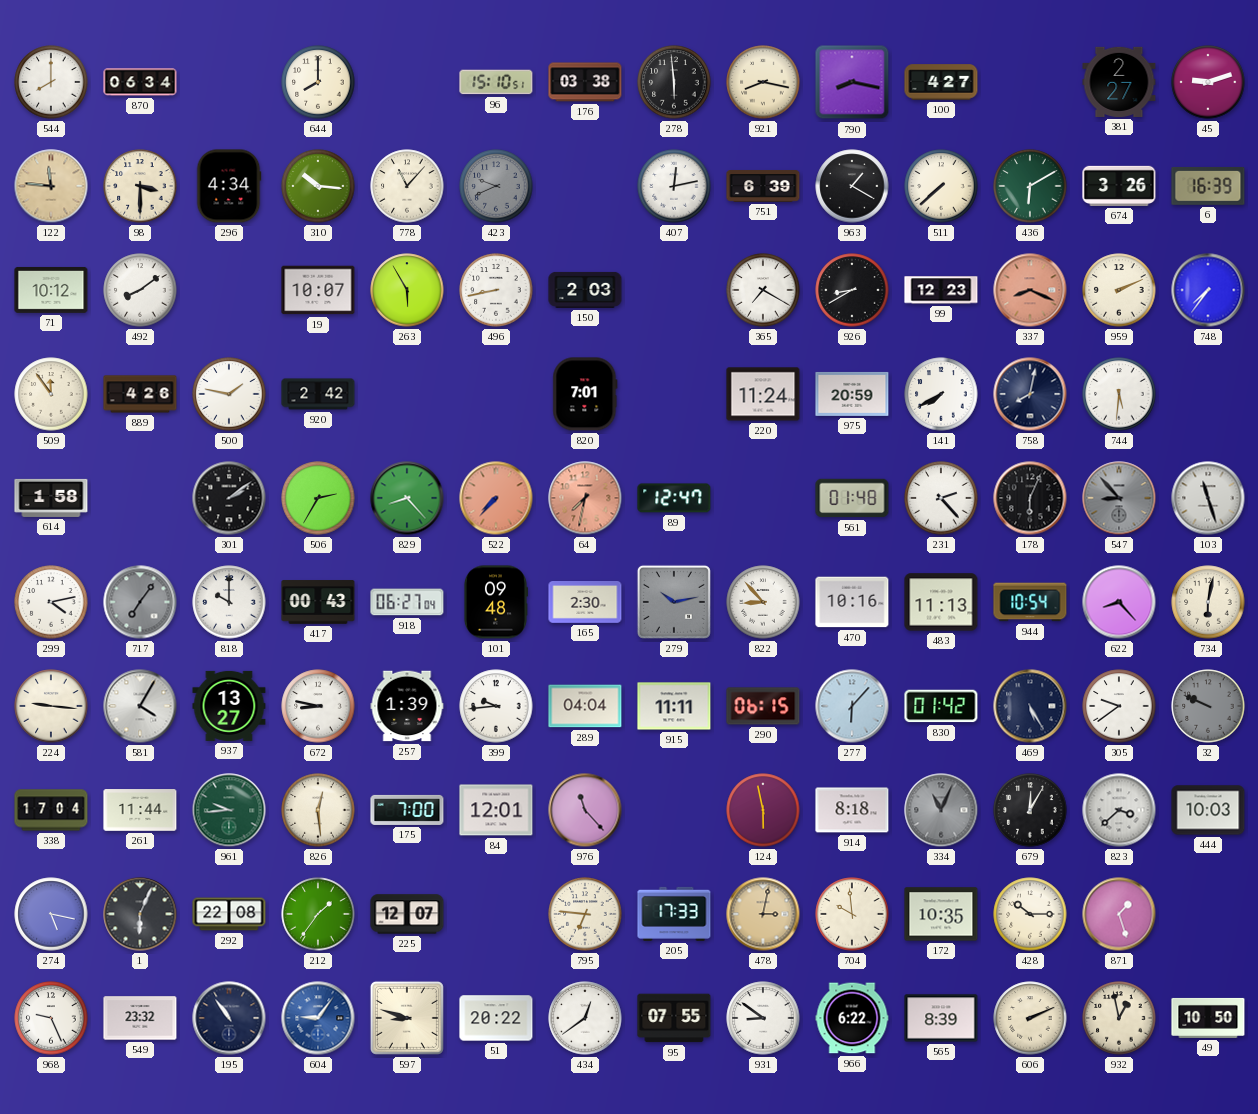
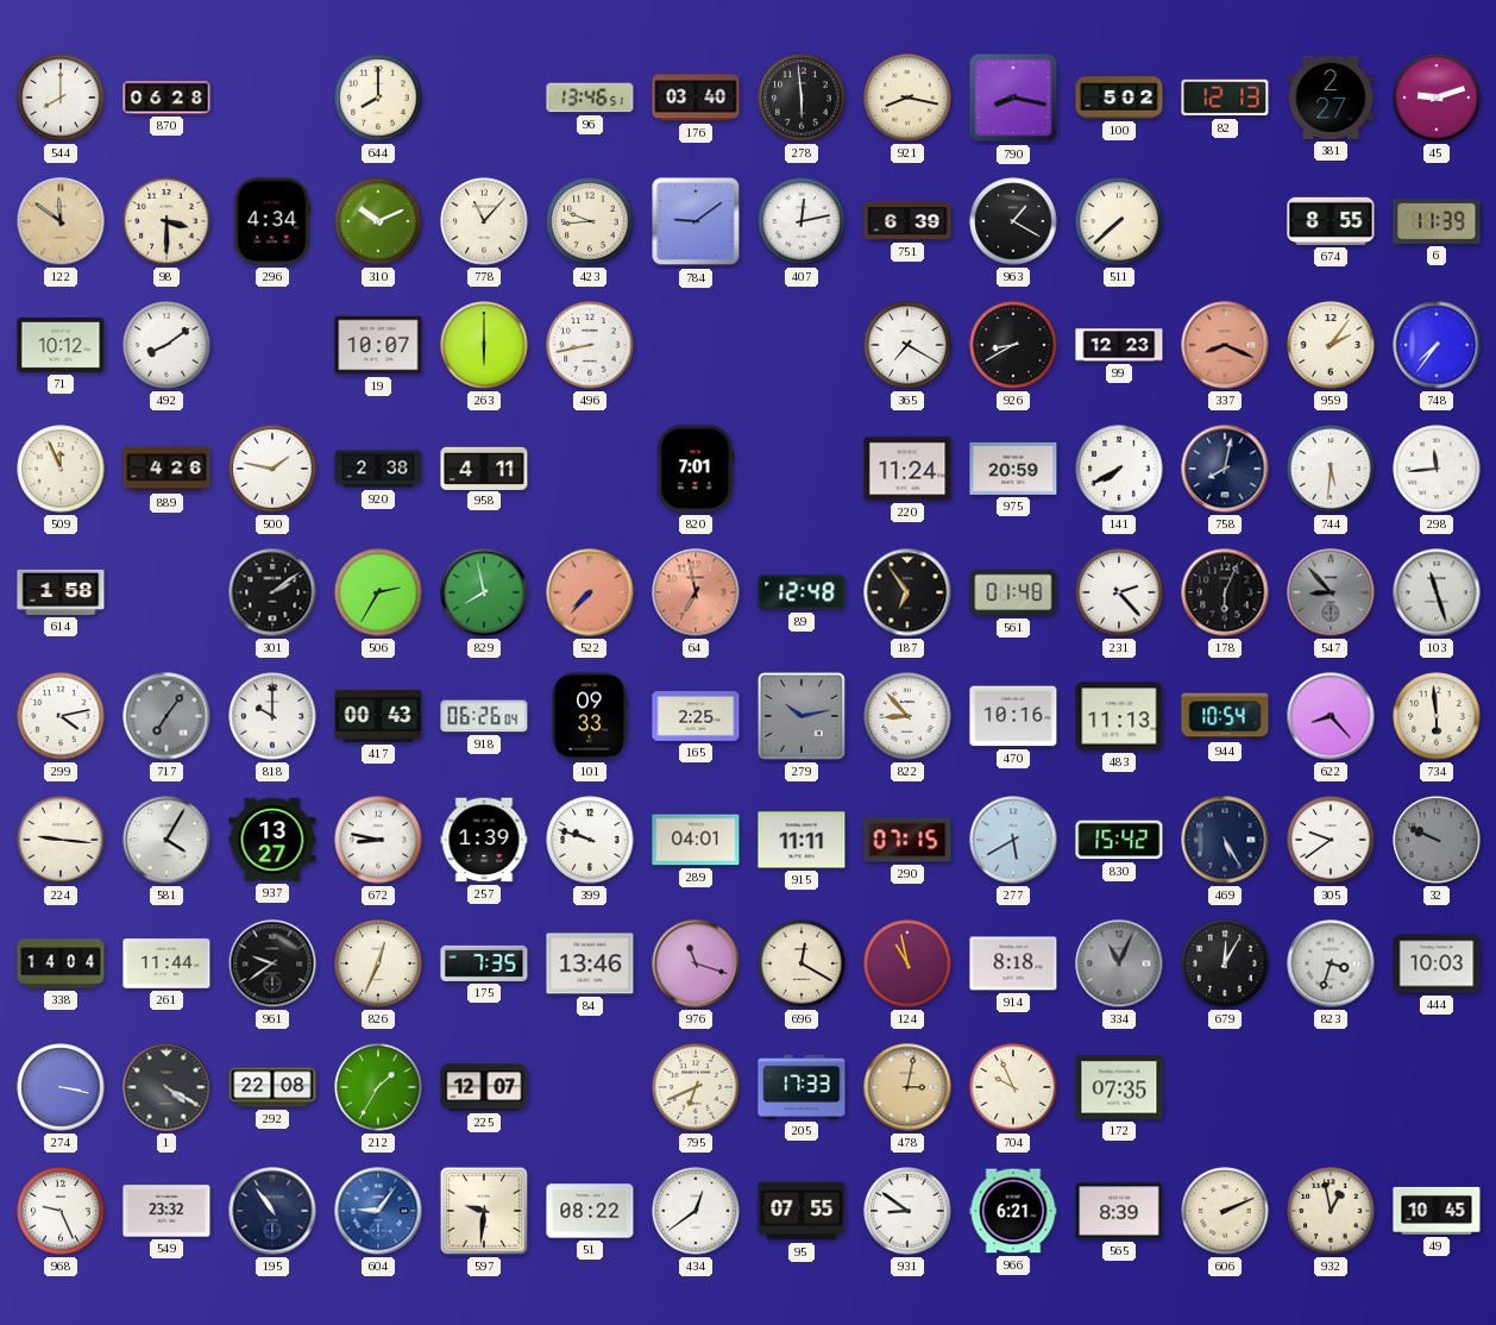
870: 06:34 -> 06:28 (166, 98)
96: 15:10 -> 13:46 (590, 98)
176: 03:38 -> 03:40 (696, 98)
100: 4:27 -> 5:02 (1119, 98)
82: none -> 12:13 (1225, 98)
122: 11:46 -> 11:51 (61, 221)
310: 10:16 -> 10:11 (378, 221)
423: 9:41 -> 9:44 (590, 221)
423 dial: grey -> cream (590, 221)
784: none -> 9:09 (696, 221)
436: 6:10 -> none (1030, 186)
674: 3:26 -> 8:55 (1331, 221)
6: 16:39 -> 11:39 (1437, 221)
263: 5:55 -> 6:00 (484, 345)
150: 2:03 -> none (585, 290)
959: 2:11 -> 2:06 (1331, 345)
509: 11:54 -> 11:56 (61, 469)
920: 2:42 -> 2:38 (378, 469)
958: none -> 4:11 (484, 467)
298: none -> 11:44 (1437, 469)
829: 8:23 -> 7:58 (484, 592)
64: 7:32 -> 6:58 (696, 592)
89: 12:47 -> 12:48 (802, 592)
187: none -> 6:54 (907, 592)
918: 06:27 -> 06:26 (484, 716)
101: 09:48 -> 09:33 (589, 716)
165: 2:30 -> 2:25 (696, 717)
734: 6:02 -> 5:59 (1437, 716)
399: 9:44 -> 9:48 (590, 840)
289: 04:04 -> 04:01 (696, 840)
290: 06:15 -> 07:15 (907, 840)
277: 6:07 -> 5:40 (1013, 840)
830: 01:42 -> 15:42 (1119, 840)
338: 17:04 -> 14:04 (61, 963)
961: 9:44 -> 9:39 (272, 963)
961 dial: green -> black (272, 963)
826: 12:29 -> 12:34 (378, 963)
175: 7:00 -> 7:35 (484, 963)
84: 12:01 -> 13:46 (590, 963)
976: 11:23 -> 11:18 (696, 963)
696: none -> 12:20 (802, 963)
124: 5:58 -> 10:58 (907, 963)
823: 3:38 -> 3:33 (1331, 963)
274: 5:17 -> 3:17 (61, 1087)
1: 6:04 -> 4:20 (166, 1087)
212: 1:36 -> 1:35 (378, 1087)
795: 6:46 -> 6:41 (696, 1087)
704: 9:59 -> 9:56 (1013, 1087)
172: 10:35 -> 07:35 (1119, 1087)
428: 10:15 -> none (1030, 914)
871: 1:27 -> none (1119, 914)
597: 8:48 -> 9:31 (484, 1211)
51: 20:22 -> 08:22 (590, 1211)
966: 6:22 -> 6:21 (1013, 1211)
49: 10:50 -> 10:45 (1437, 1211)
